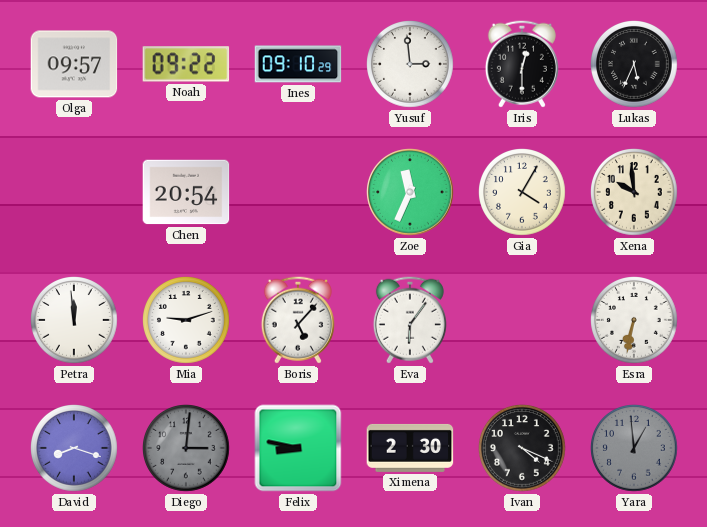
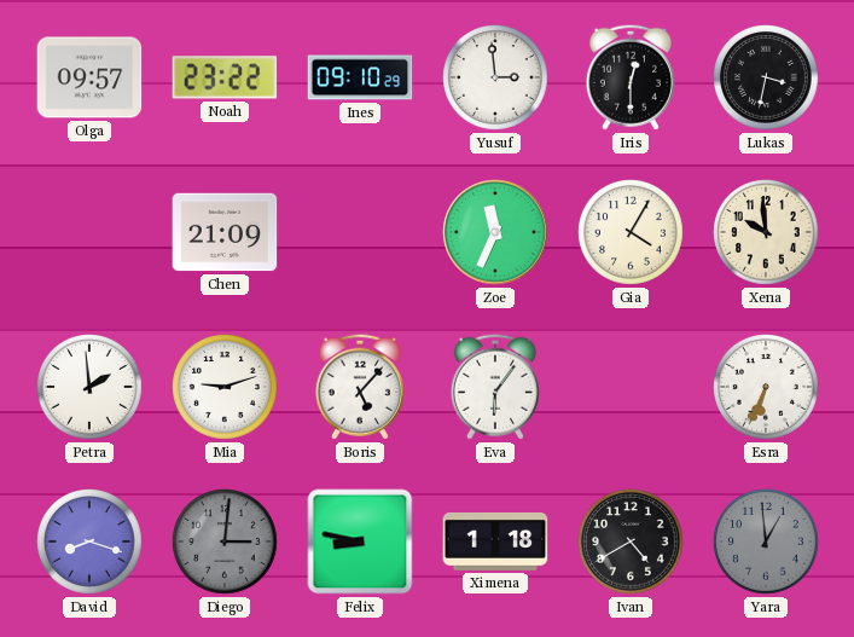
Noah: 09:22 -> 23:22 (225, 77)
Lukas: 5:34 -> 3:32 (767, 79)
Chen: 20:54 -> 21:09 (225, 232)
Petra: 11:59 -> 1:59 (91, 388)
Esra: 6:32 -> 6:34 (767, 388)
Ximena: 2:30 -> 1:18 (495, 542)
Ivan: 4:19 -> 4:40 (632, 543)
